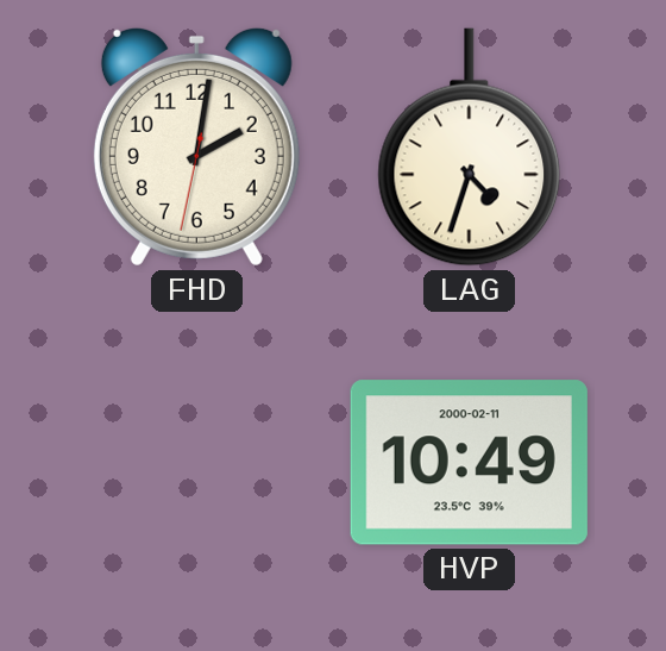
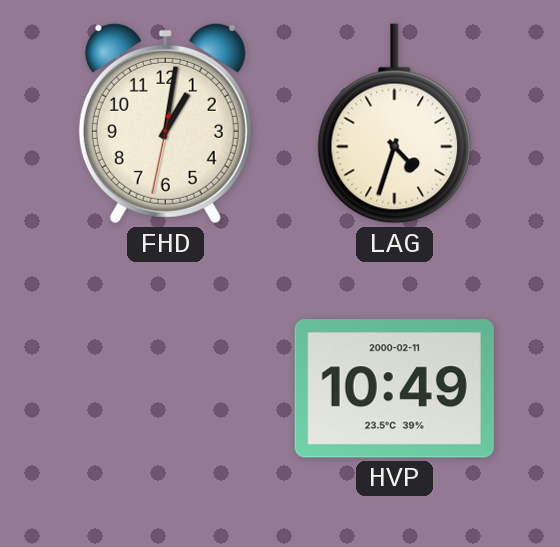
FHD: 2:01 -> 1:01 (165, 123)
